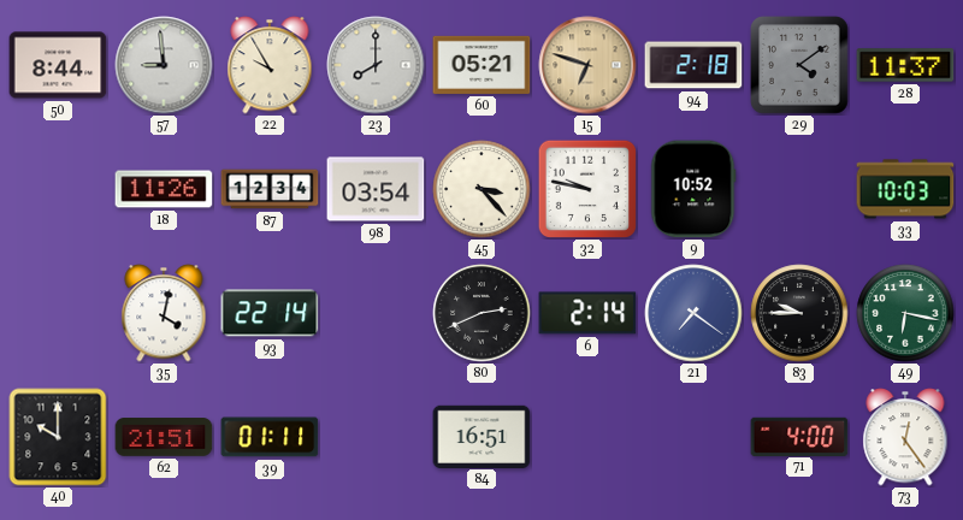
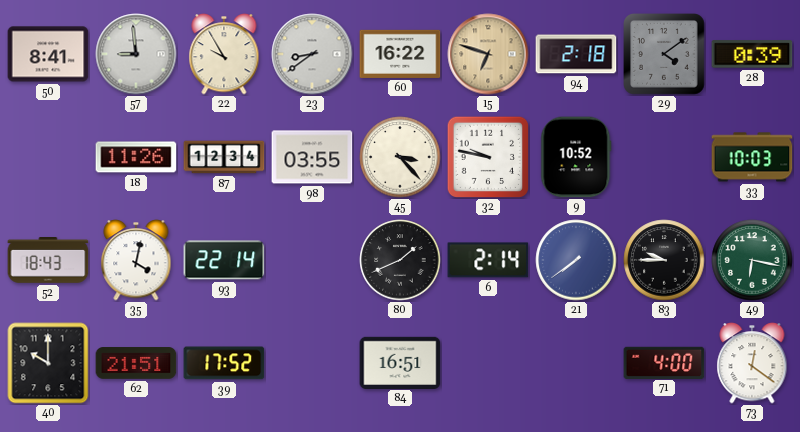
50: 8:44 -> 8:41 (48, 54)
23: 8:00 -> 8:39 (312, 54)
60: 05:21 -> 16:22 (400, 54)
28: 11:37 -> 0:39 (752, 54)
98: 03:54 -> 03:55 (312, 157)
52: none -> 18:43 (48, 260)
80: 2:41 -> 1:41 (400, 260)
21: 7:21 -> 7:39 (576, 260)
39: 01:11 -> 17:52 (224, 363)
73: 12:24 -> 12:21 (752, 363)
